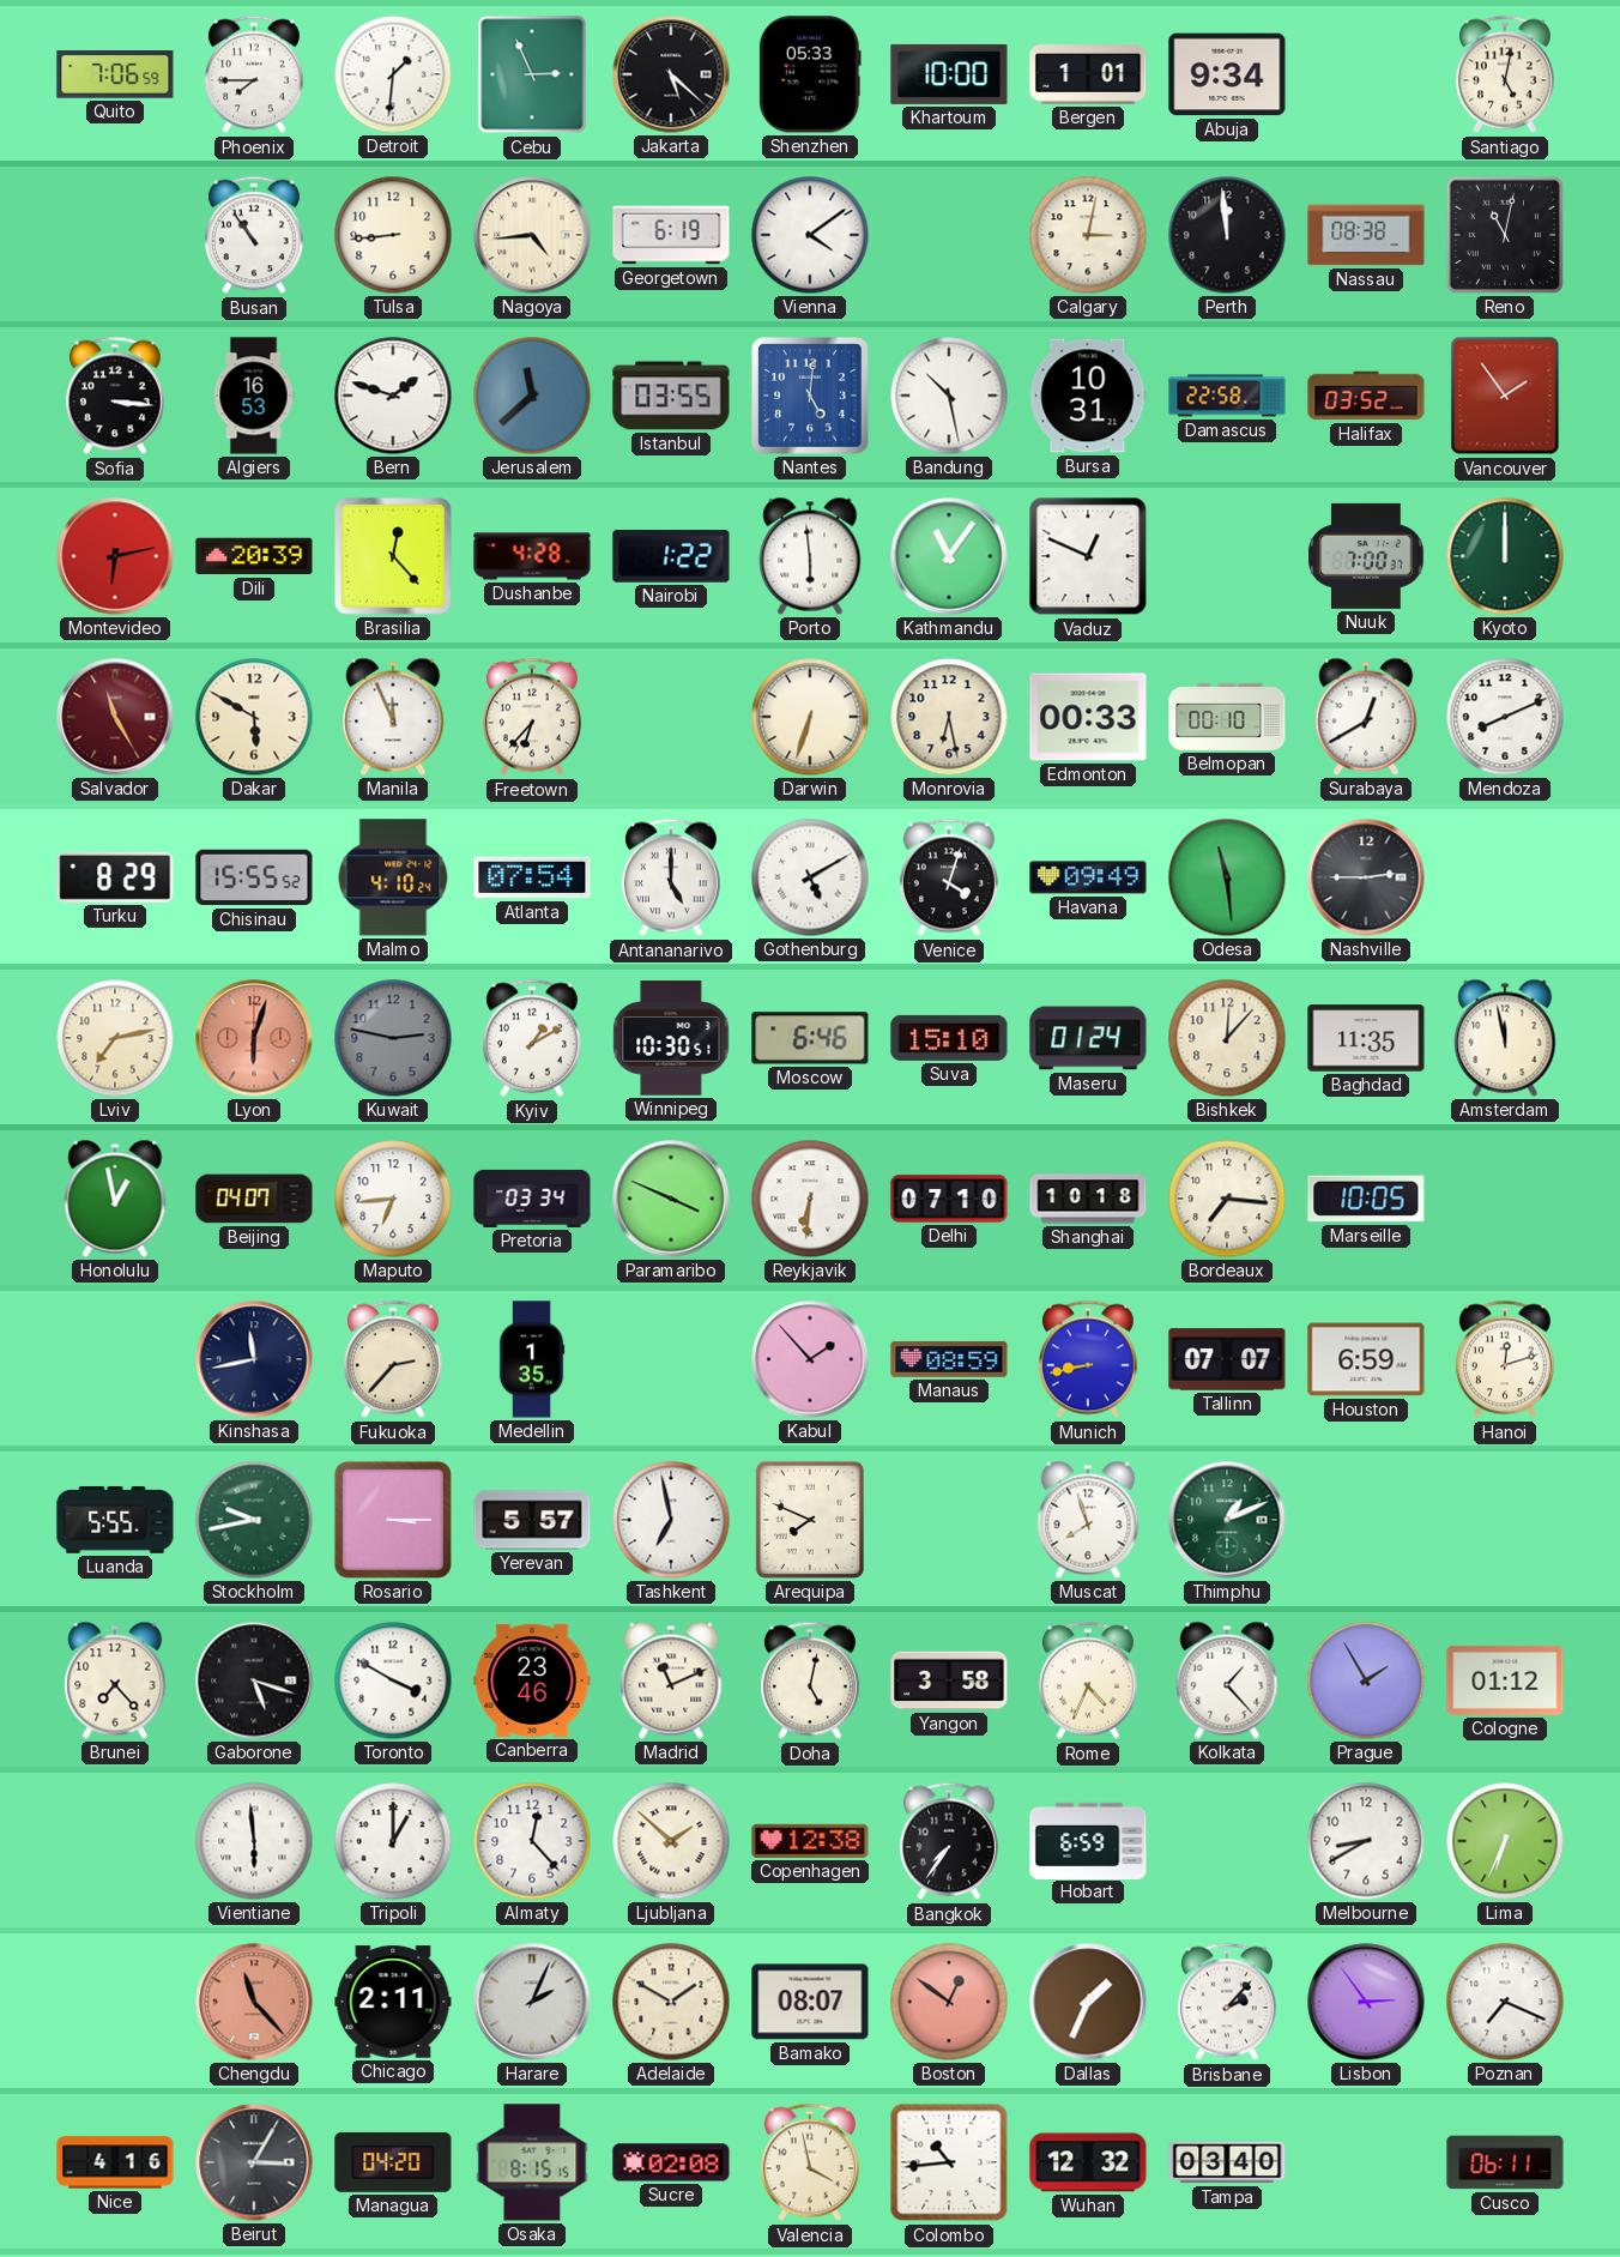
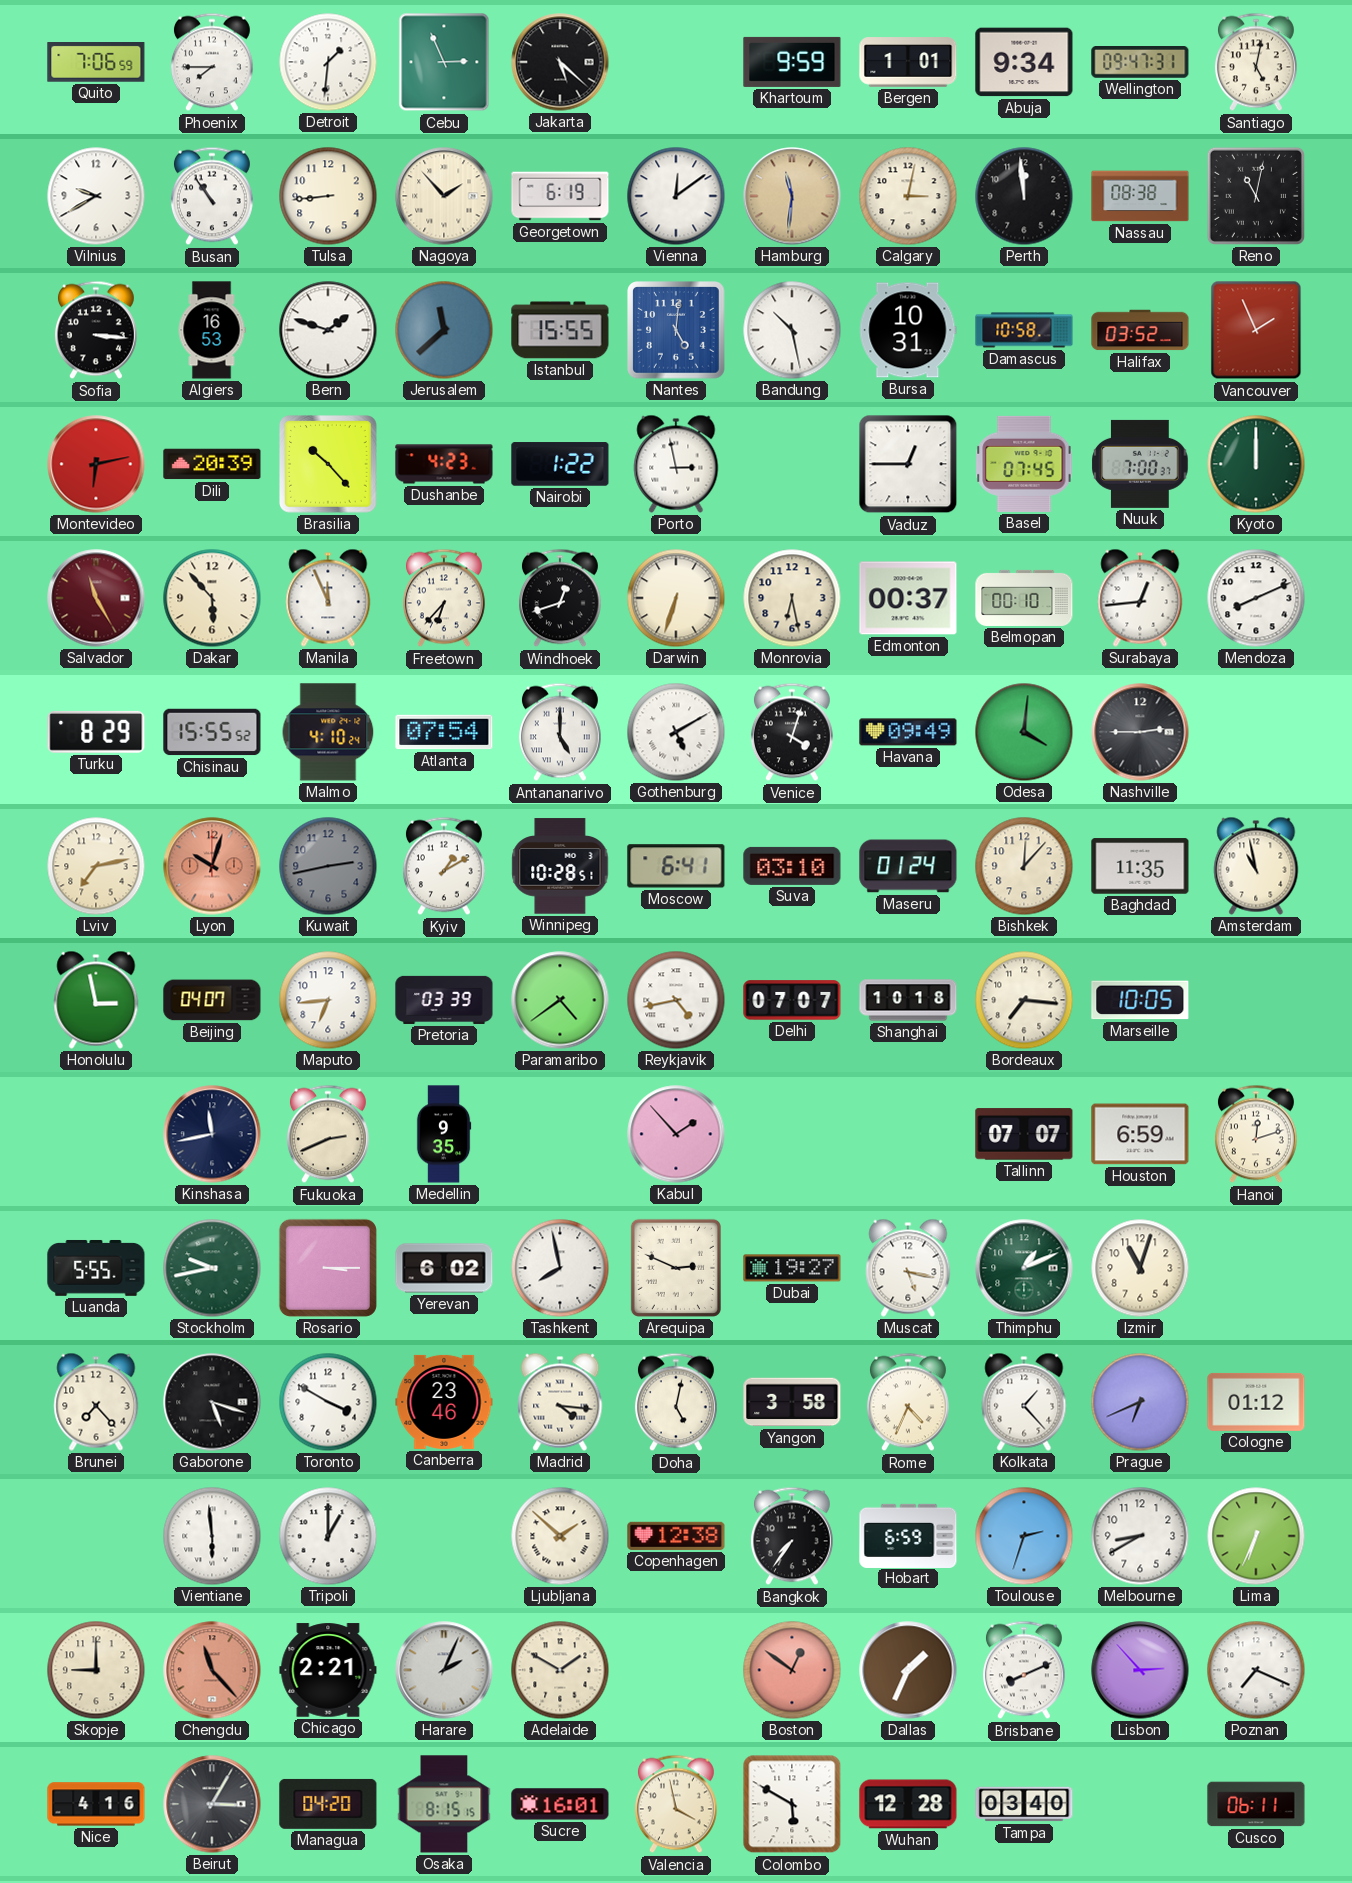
Shenzhen: 05:33 -> none (810, 74)
Khartoum: 10:00 -> 9:59 (792, 62)
Wellington: none -> 09:47 (1140, 63)
Vilnius: none -> 9:40 (96, 196)
Nagoya: 4:44 -> 1:53 (444, 196)
Vienna: 4:09 -> 12:09 (676, 196)
Hamburg: none -> 11:31 (792, 196)
Istanbul: 03:55 -> 15:55 (560, 330)
Damascus: 22:58 -> 10:58 (1024, 330)
Vancouver: 1:54 -> 1:56 (1256, 330)
Brasilia: 12:23 -> 10:23 (328, 464)
Dushanbe: 4:28 -> 4:23 (444, 464)
Porto: 5:59 -> 2:58 (676, 464)
Kathmandu: 11:06 -> none (949, 556)
Vaduz: 12:49 -> 12:45 (908, 464)
Basel: none -> 07:45 (1024, 464)
Dakar: 5:50 -> 5:53 (212, 598)
Windhoek: none -> 12:42 (560, 598)
Edmonton: 00:33 -> 00:37 (908, 598)
Surabaya: 12:40 -> 12:44 (1140, 598)
Odesa: 11:29 -> 4:01 (1024, 732)
Lyon: 6:03 -> 10:03 (212, 866)
Kuwait: 2:47 -> 2:43 (328, 866)
Winnipeg: 10:30 -> 10:28 (560, 866)
Moscow: 6:46 -> 6:41 (676, 866)
Suva: 15:10 -> 03:10 (792, 866)
Amsterdam: 11:58 -> 10:58 (1256, 866)
Honolulu: 12:58 -> 2:58 (96, 1000)
Pretoria: 03:34 -> 03:39 (444, 1000)
Paramaribo: 3:49 -> 4:39 (560, 1000)
Reykjavik: 6:31 -> 4:43 (676, 1000)
Delhi: 07:10 -> 07:07 (792, 1000)
Fukuoka: 2:37 -> 2:41 (328, 1134)
Medellin: 1:35 -> 9:35 (444, 1134)
Manaus: 08:59 -> none (949, 1359)
Munich: 8:43 -> none (1088, 1359)
Yerevan: 5:57 -> 6:02 (444, 1268)
Tashkent: 6:58 -> 7:58 (560, 1268)
Arequipa: 7:49 -> 2:49 (676, 1268)
Dubai: none -> 19:27 (792, 1268)
Muscat: 7:57 -> 5:17 (908, 1268)
Izmir: none -> 11:03 (1140, 1268)
Madrid: 11:11 -> 4:16 (560, 1402)
Prague: 1:55 -> 6:41 (1140, 1402)
Almaty: 12:23 -> none (532, 1841)
Toulouse: none -> 2:33 (1024, 1536)
Skopje: none -> 9:00 (96, 1670)
Chicago: 2:11 -> 2:21 (328, 1670)
Bamako: 08:07 -> none (810, 2002)
Brisbane: 2:07 -> 8:11 (1024, 1670)
Lisbon: 2:54 -> 2:53 (1140, 1670)
Sucre: 02:08 -> 16:01 (560, 1804)
Colombo: 10:44 -> 5:50 (792, 1804)
Wuhan: 12:32 -> 12:28 (908, 1804)
